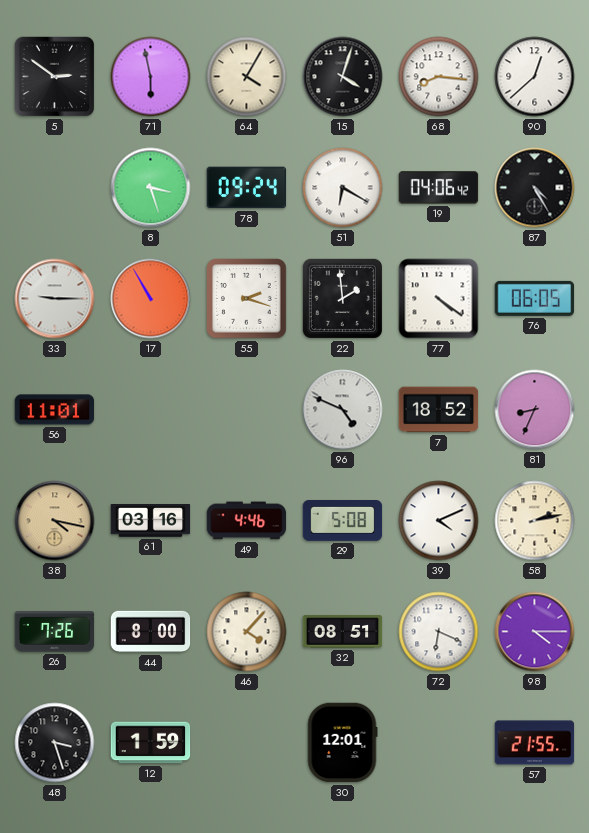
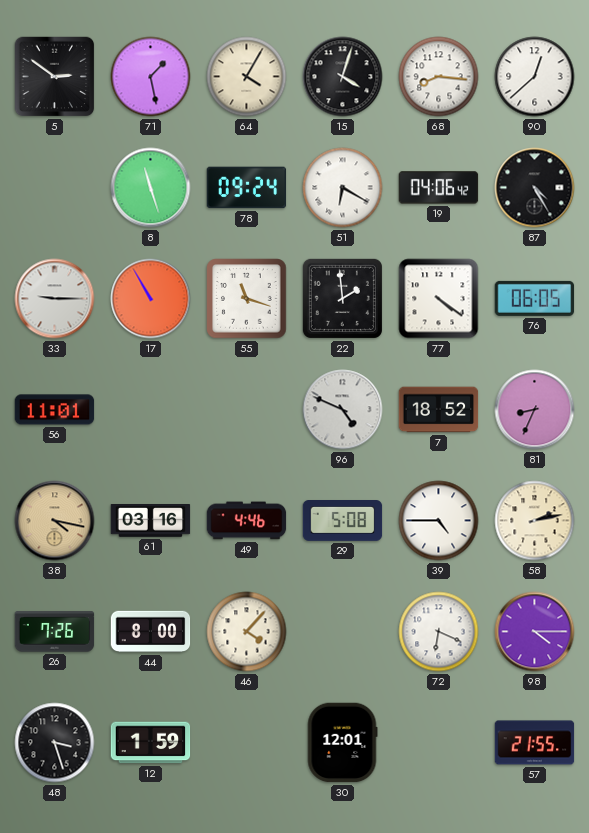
71: 5:58 -> 1:28 (151, 77)
8: 3:27 -> 11:27 (151, 188)
55: 2:18 -> 11:18 (247, 299)
39: 4:11 -> 4:45 (439, 521)
32: 08:51 -> none (343, 632)
